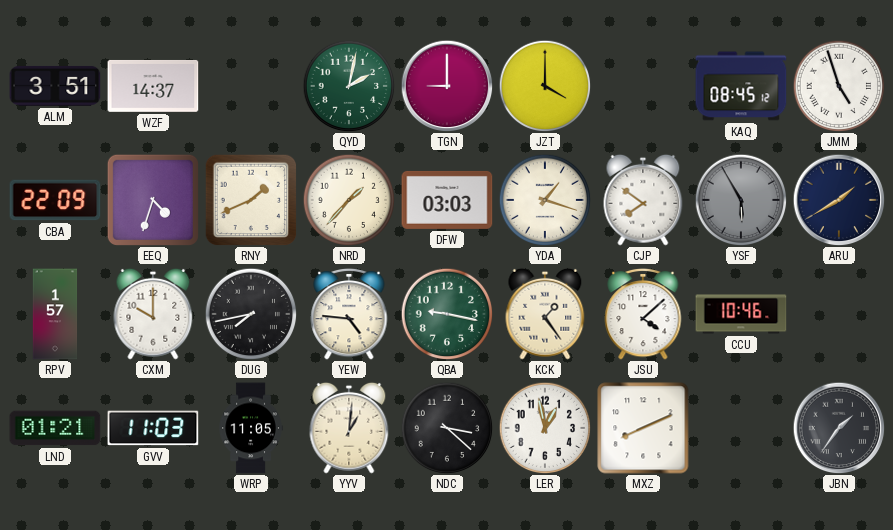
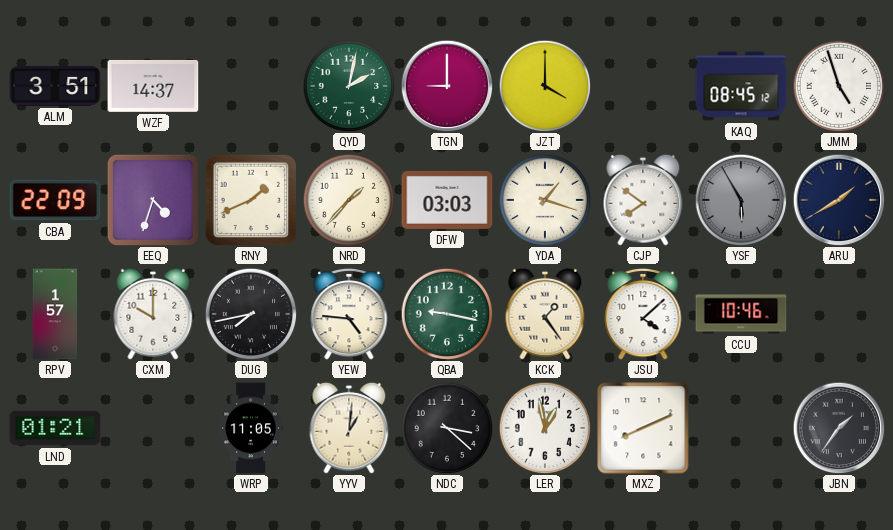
GVV: 11:03 -> none (153, 428)
